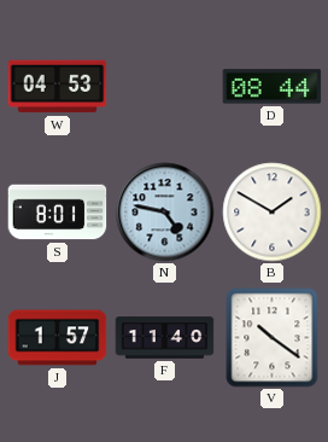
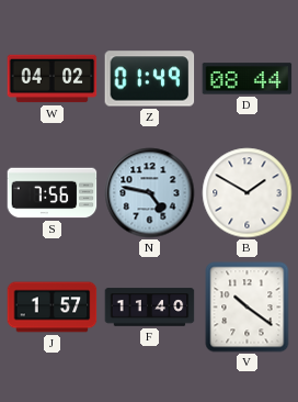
W: 04:53 -> 04:02 (53, 79)
Z: none -> 01:49 (150, 79)
S: 8:01 -> 7:56 (53, 193)
